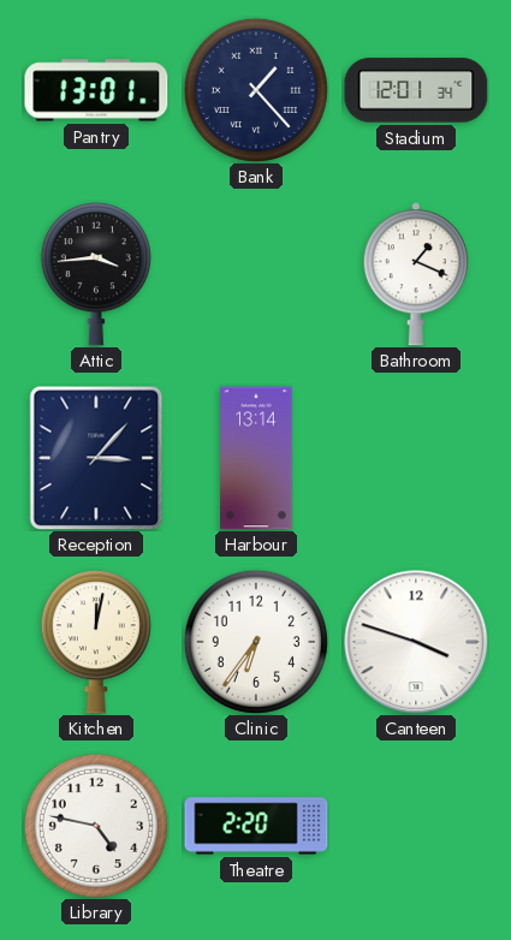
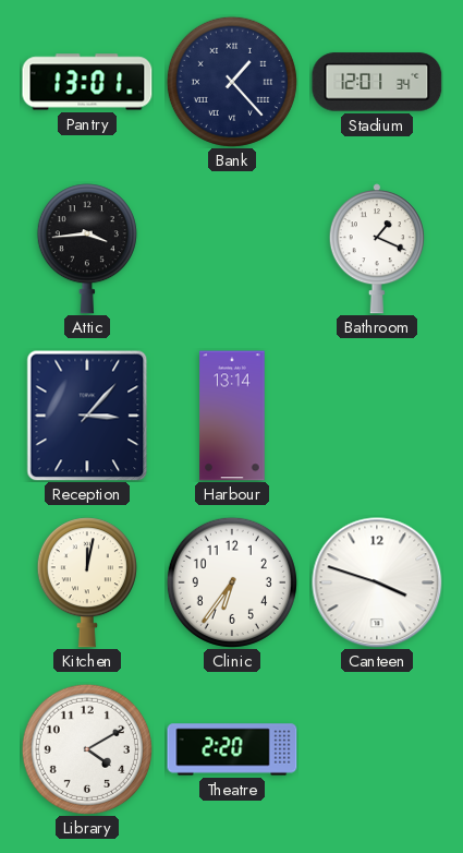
Library: 4:47 -> 4:10 (87, 749)
